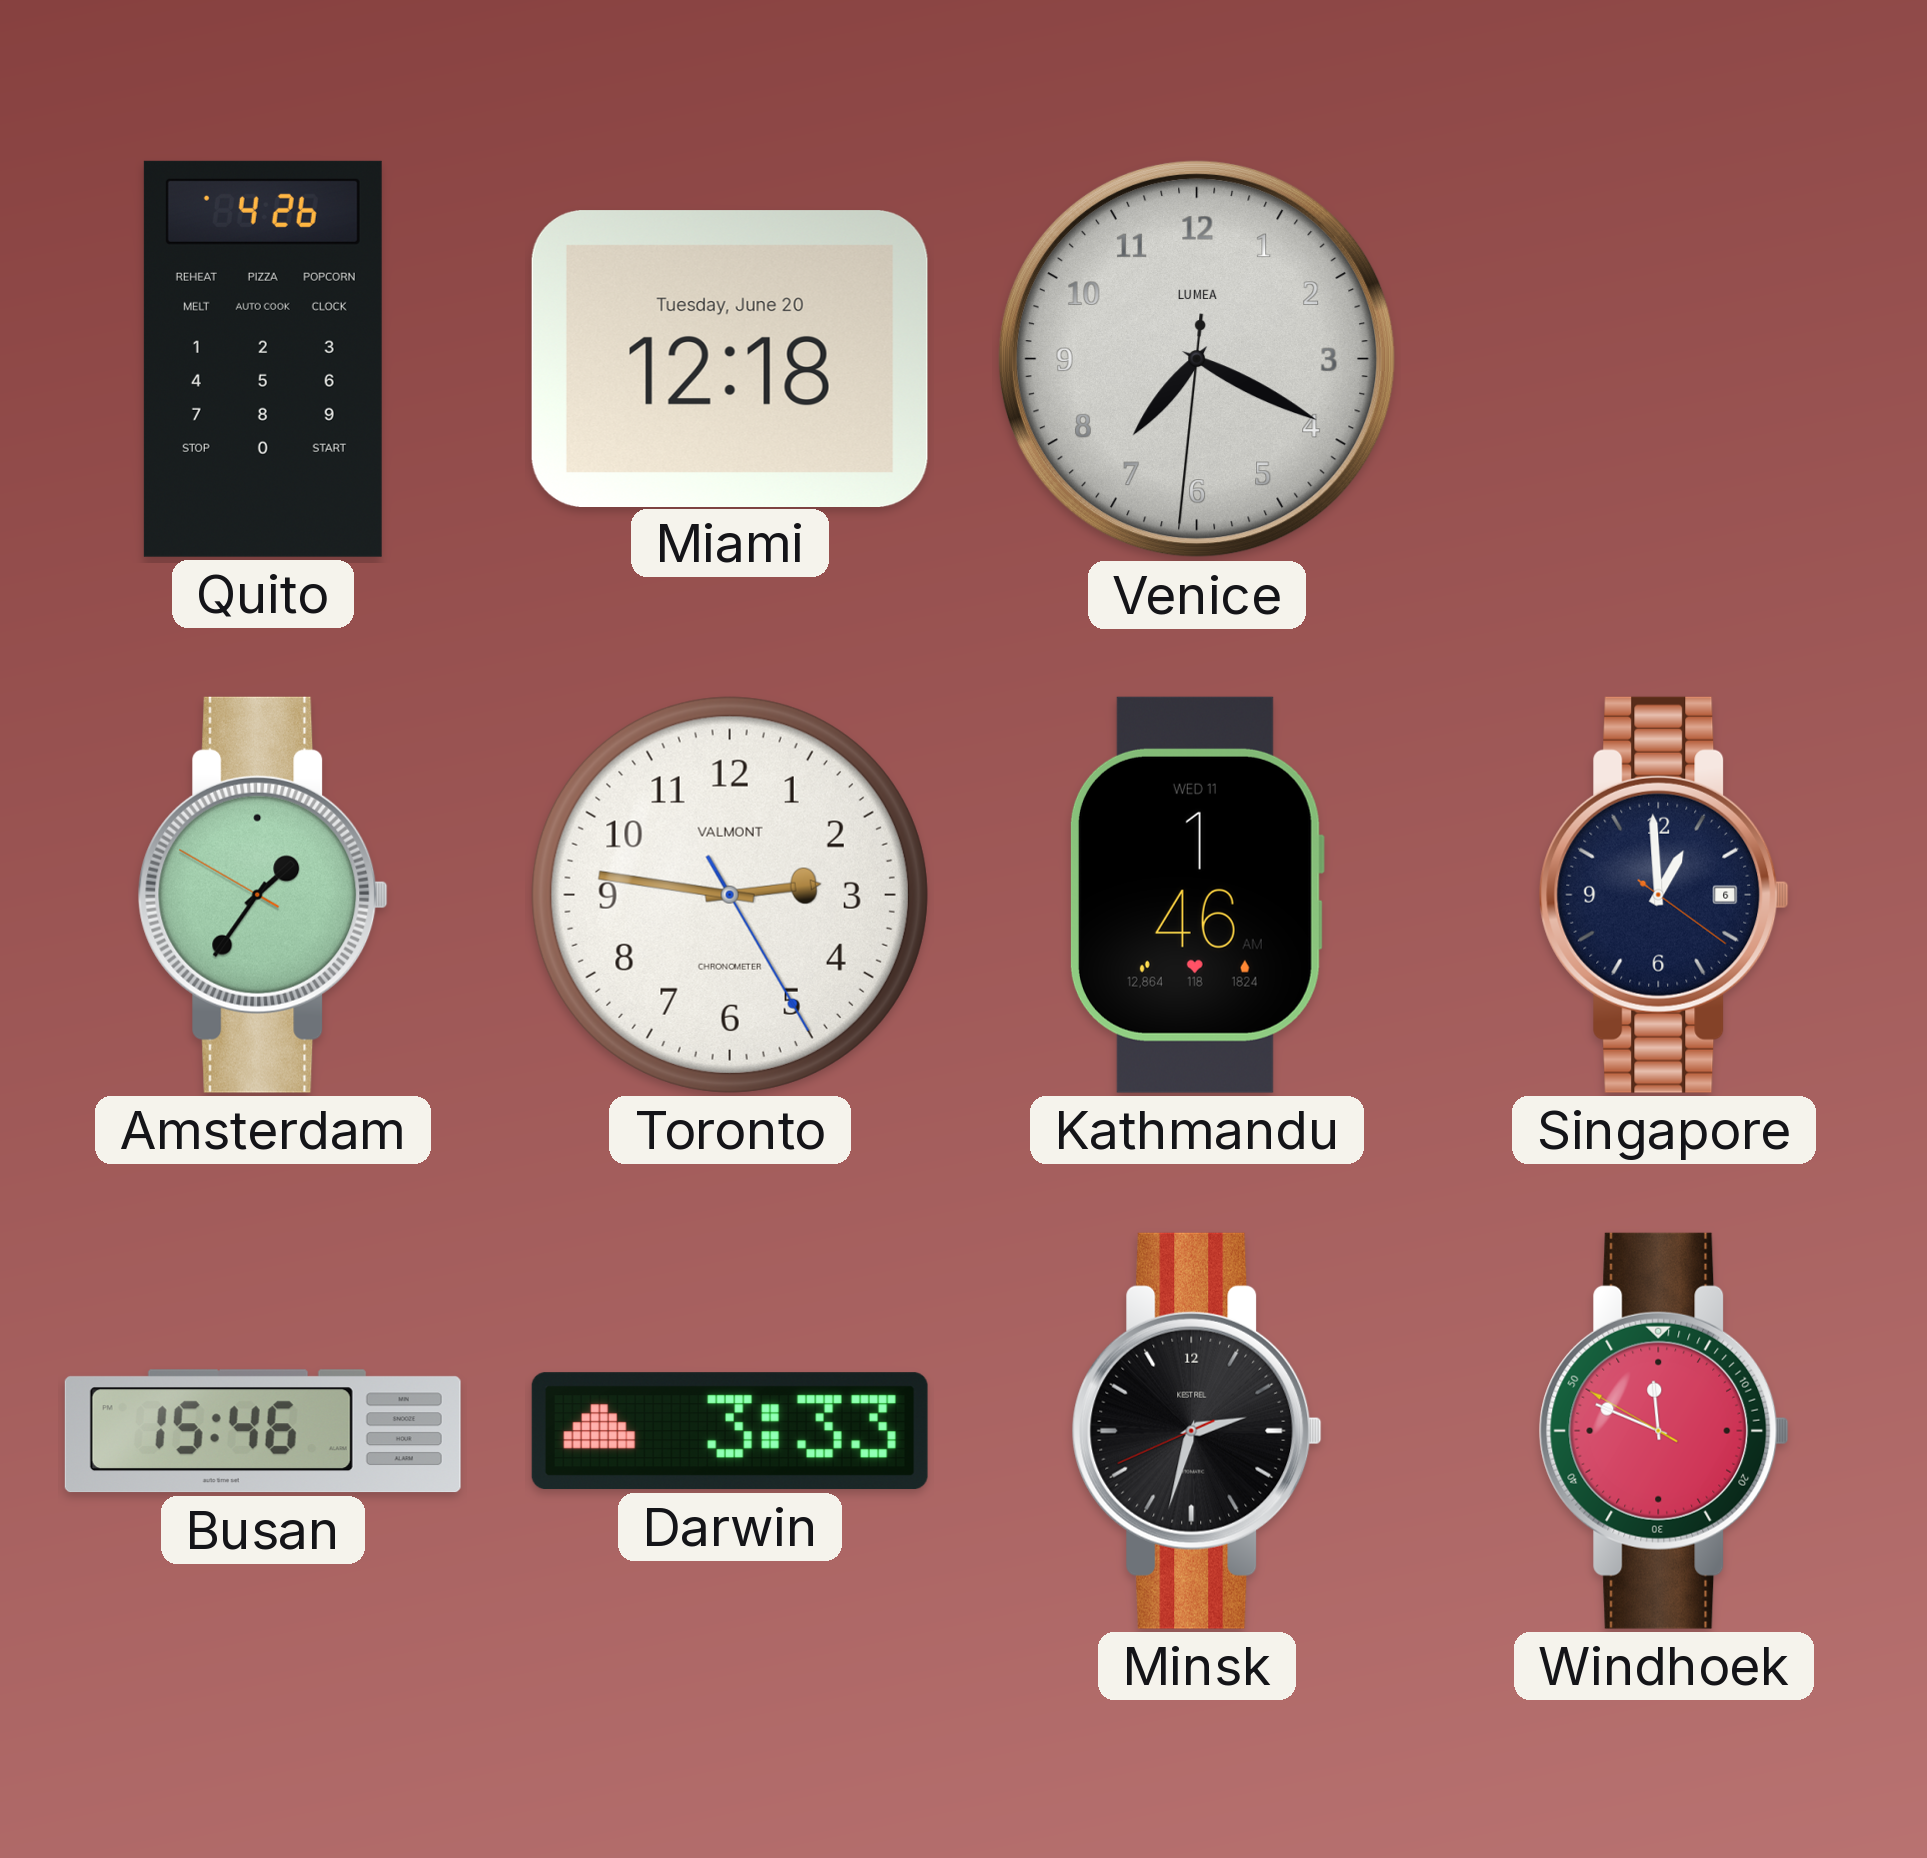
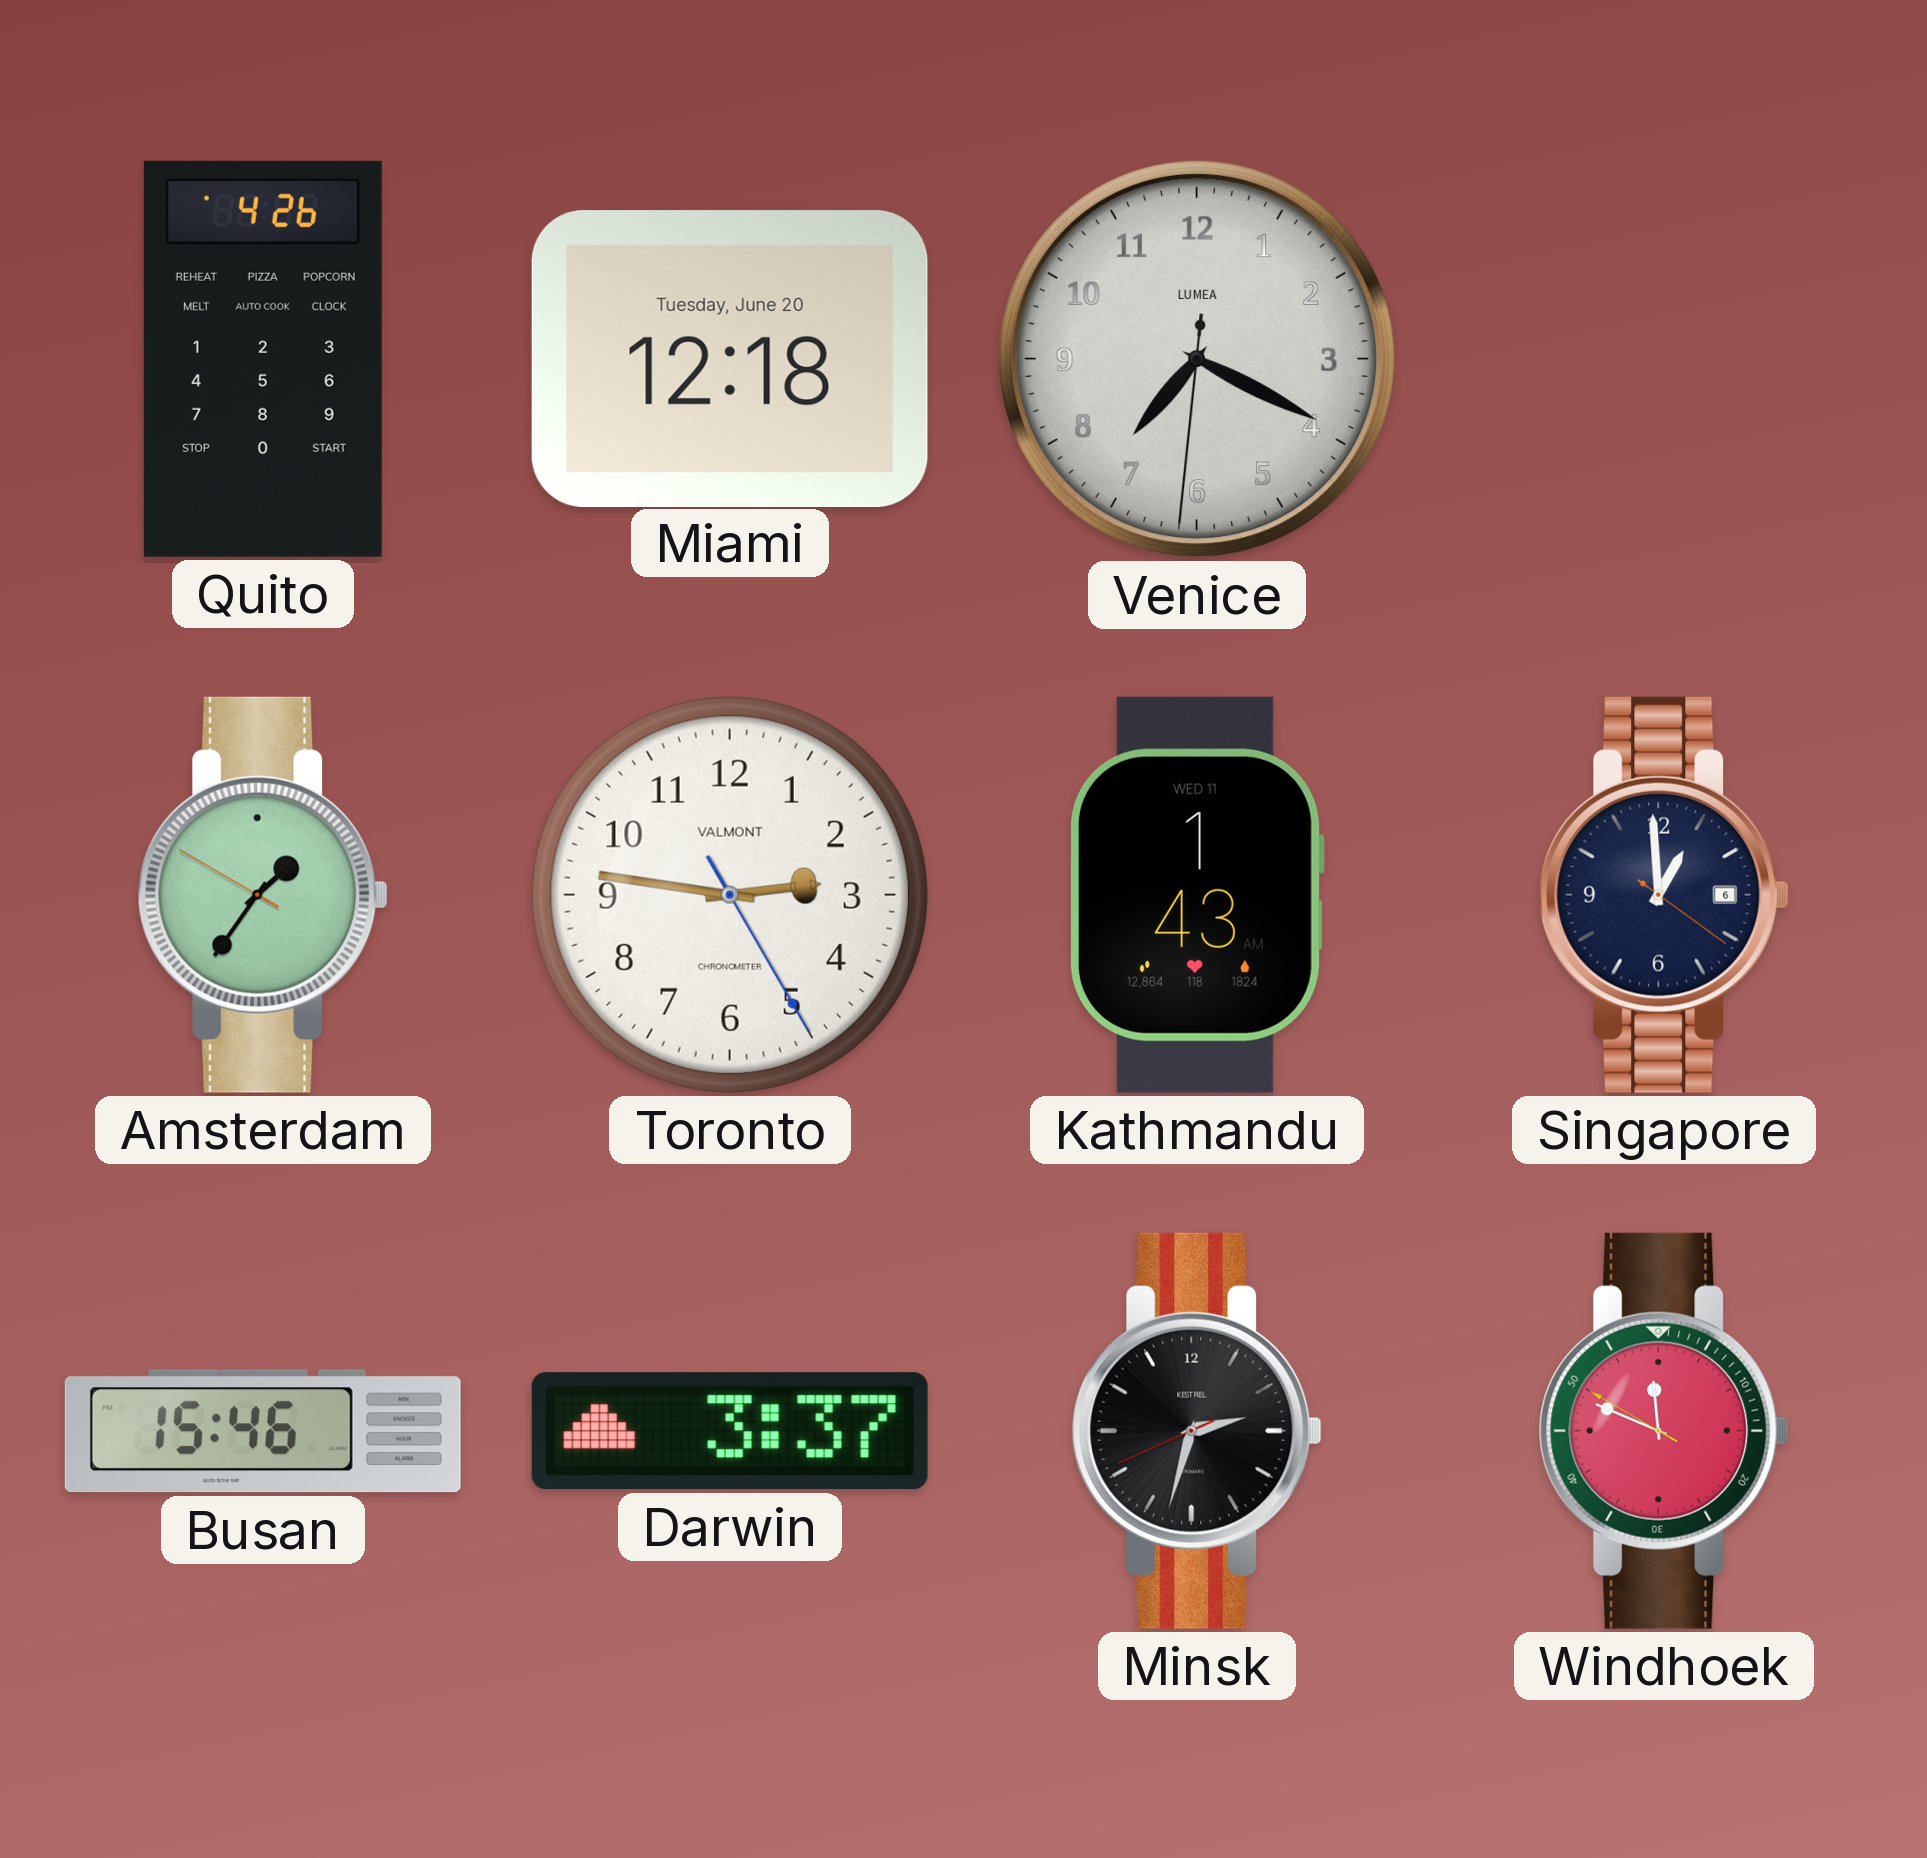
Kathmandu: 1:46 -> 1:43 (1196, 895)
Darwin: 3:33 -> 3:37 (730, 1431)
